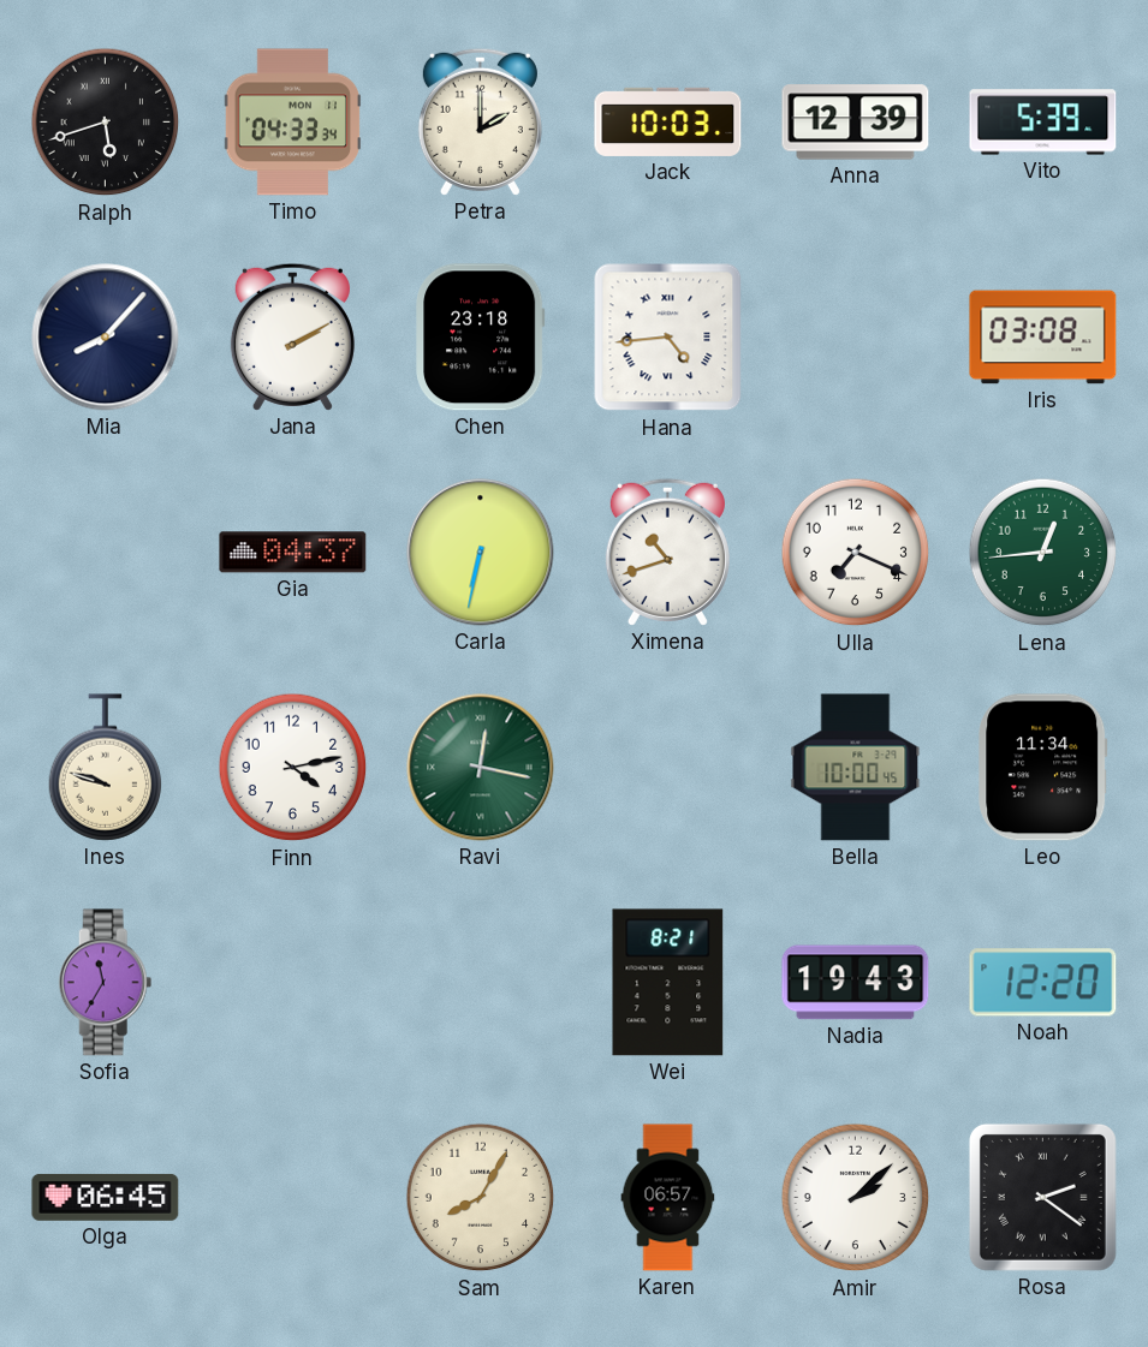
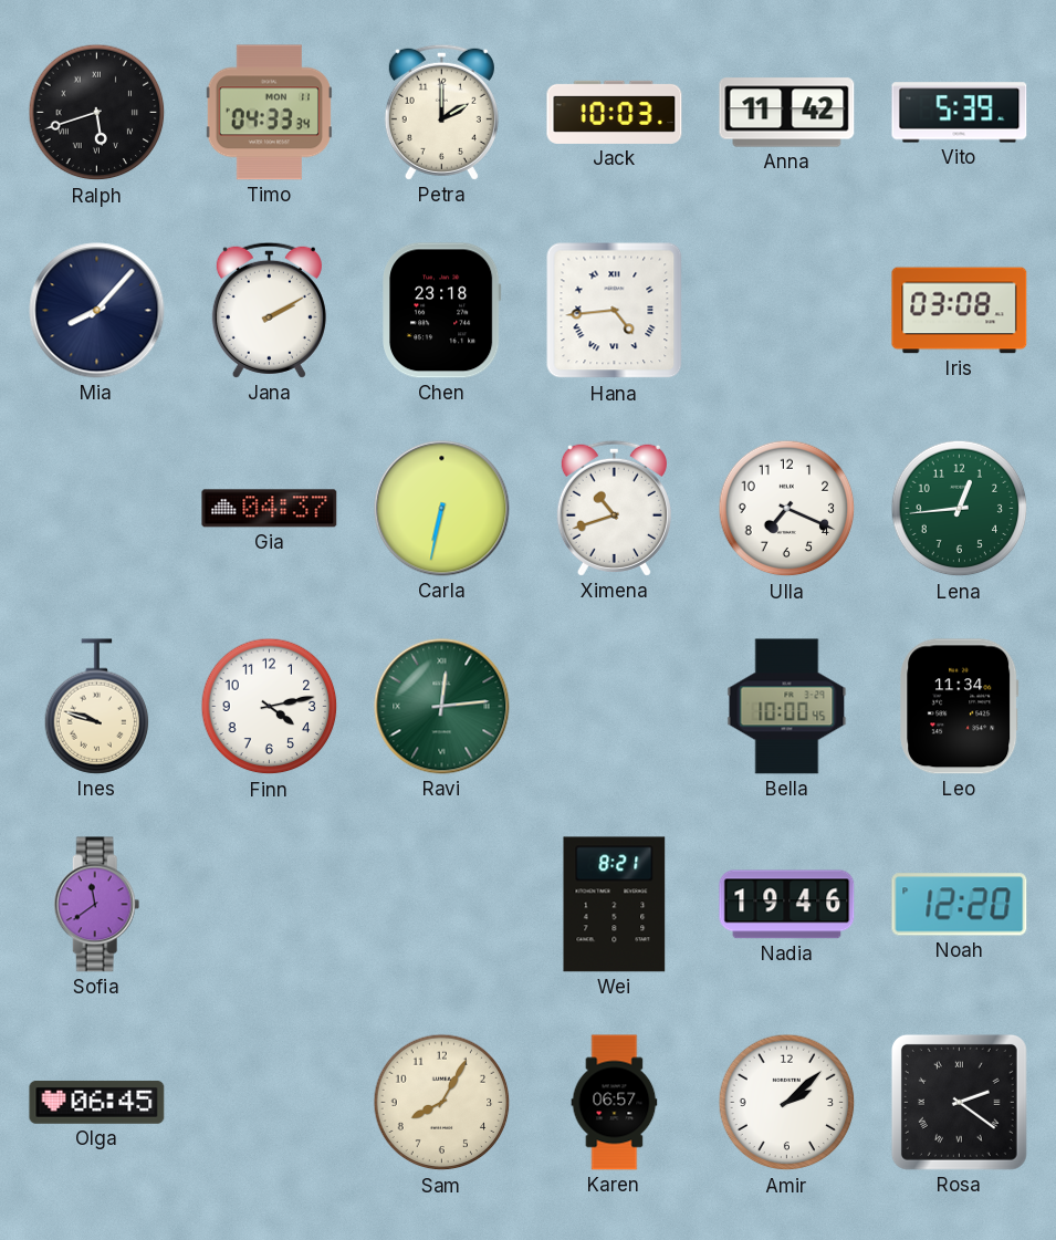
Anna: 12:39 -> 11:42 (787, 113)
Ravi: 12:17 -> 12:14 (442, 707)
Sofia: 11:35 -> 11:39 (97, 905)
Nadia: 19:43 -> 19:46 (787, 905)
